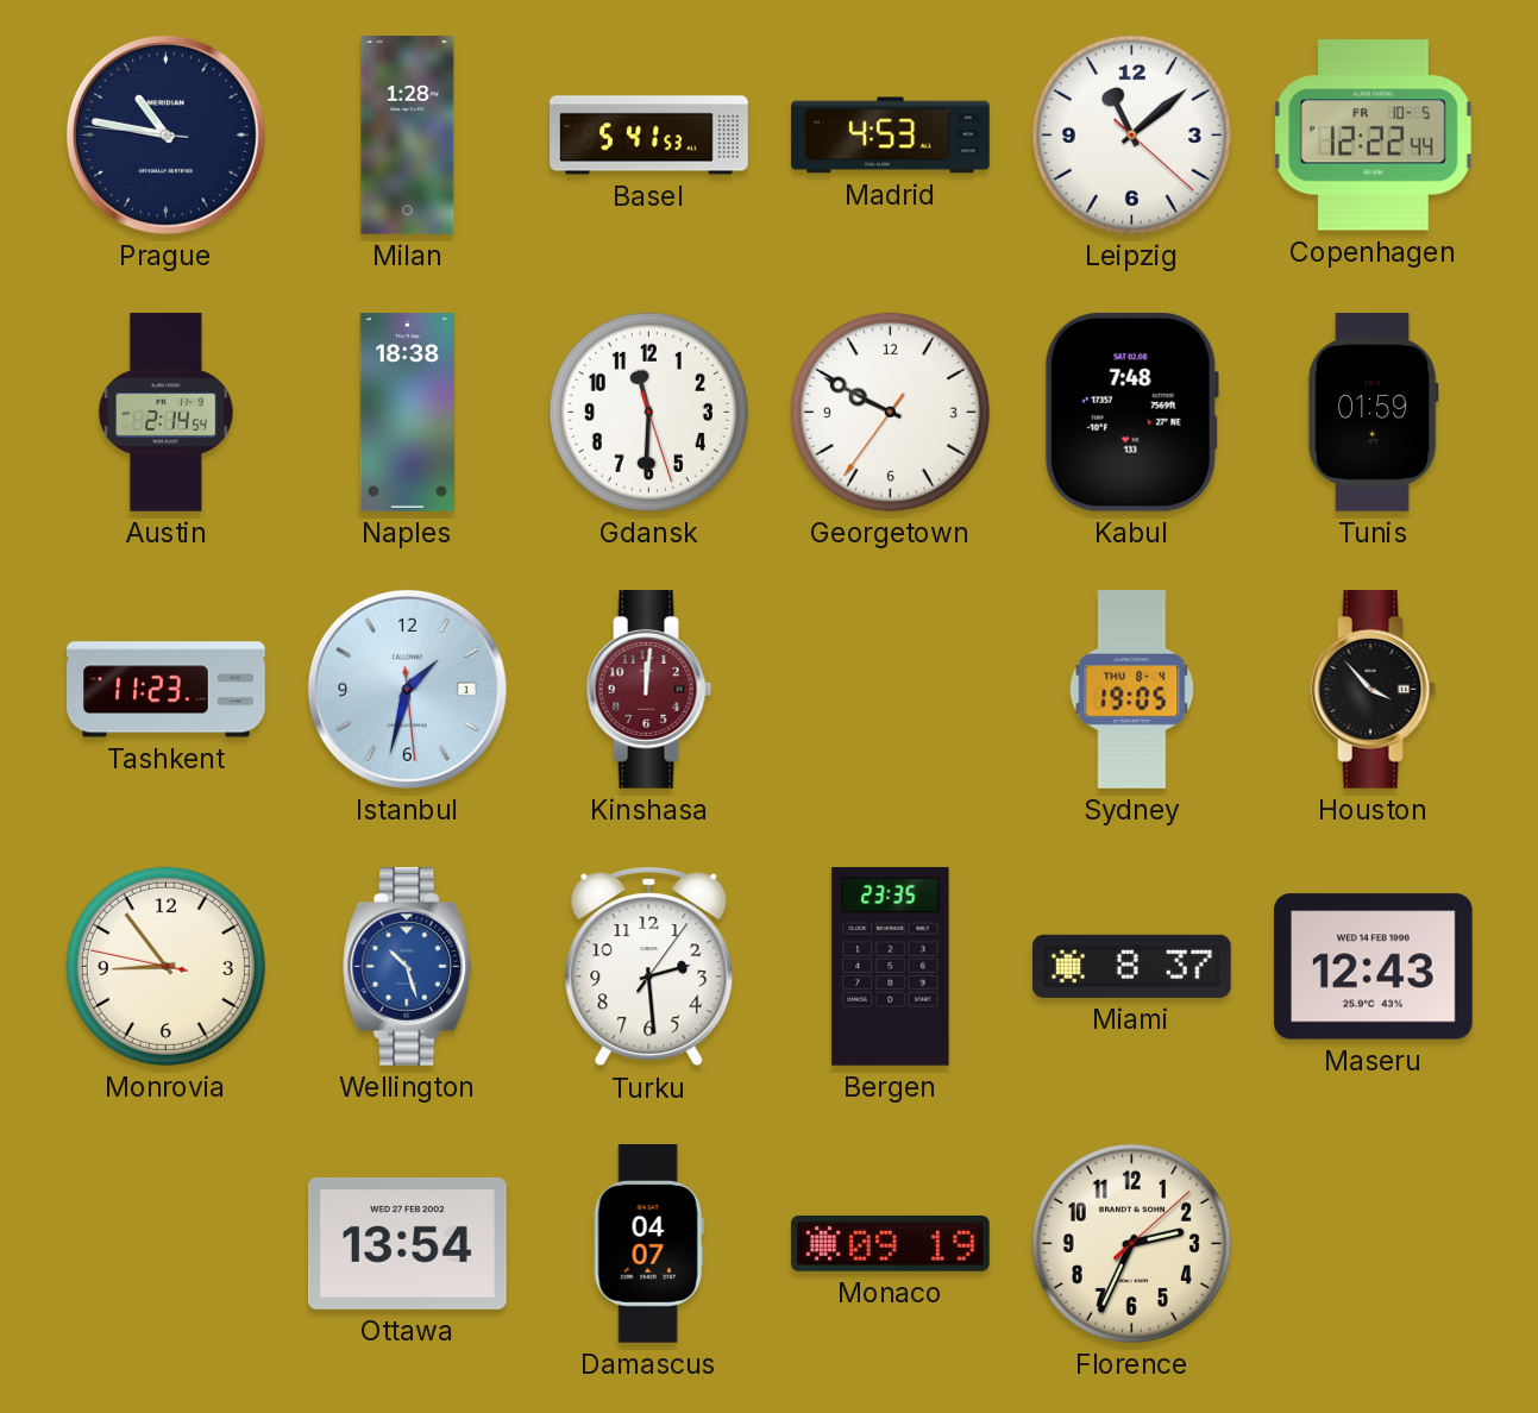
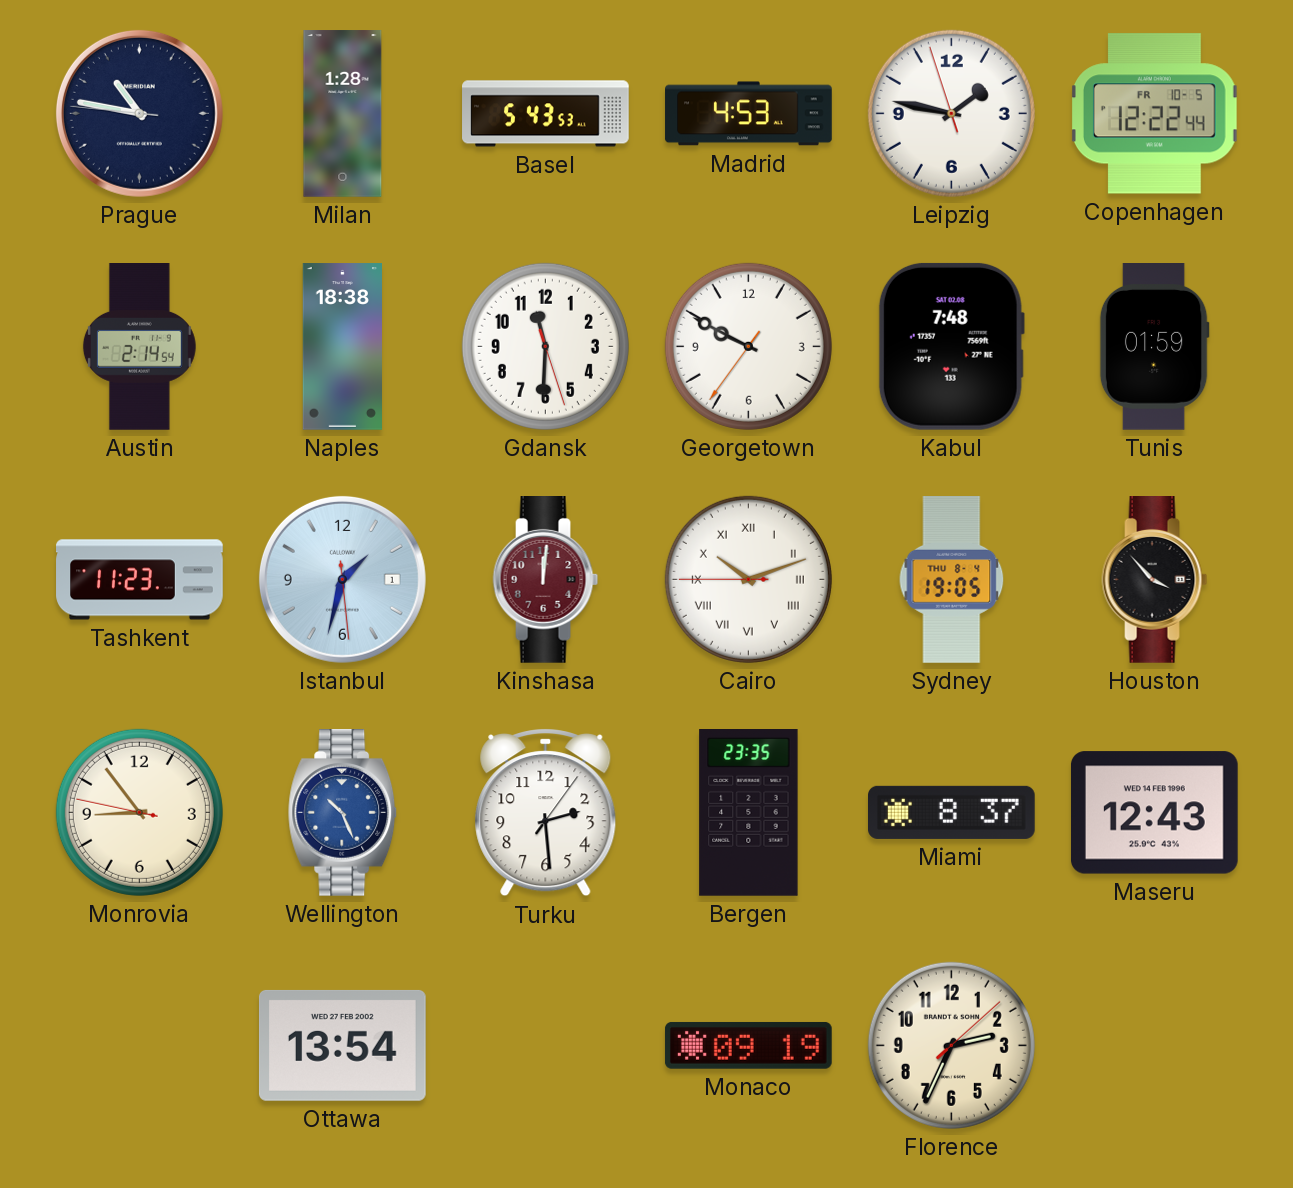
Basel: 5:41 -> 5:43 (546, 114)
Leipzig: 11:08 -> 1:46 (951, 113)
Cairo: none -> 10:11 (748, 579)
Wellington: 10:27 -> 10:26 (343, 813)
Damascus: 04:07 -> none (648, 1244)
